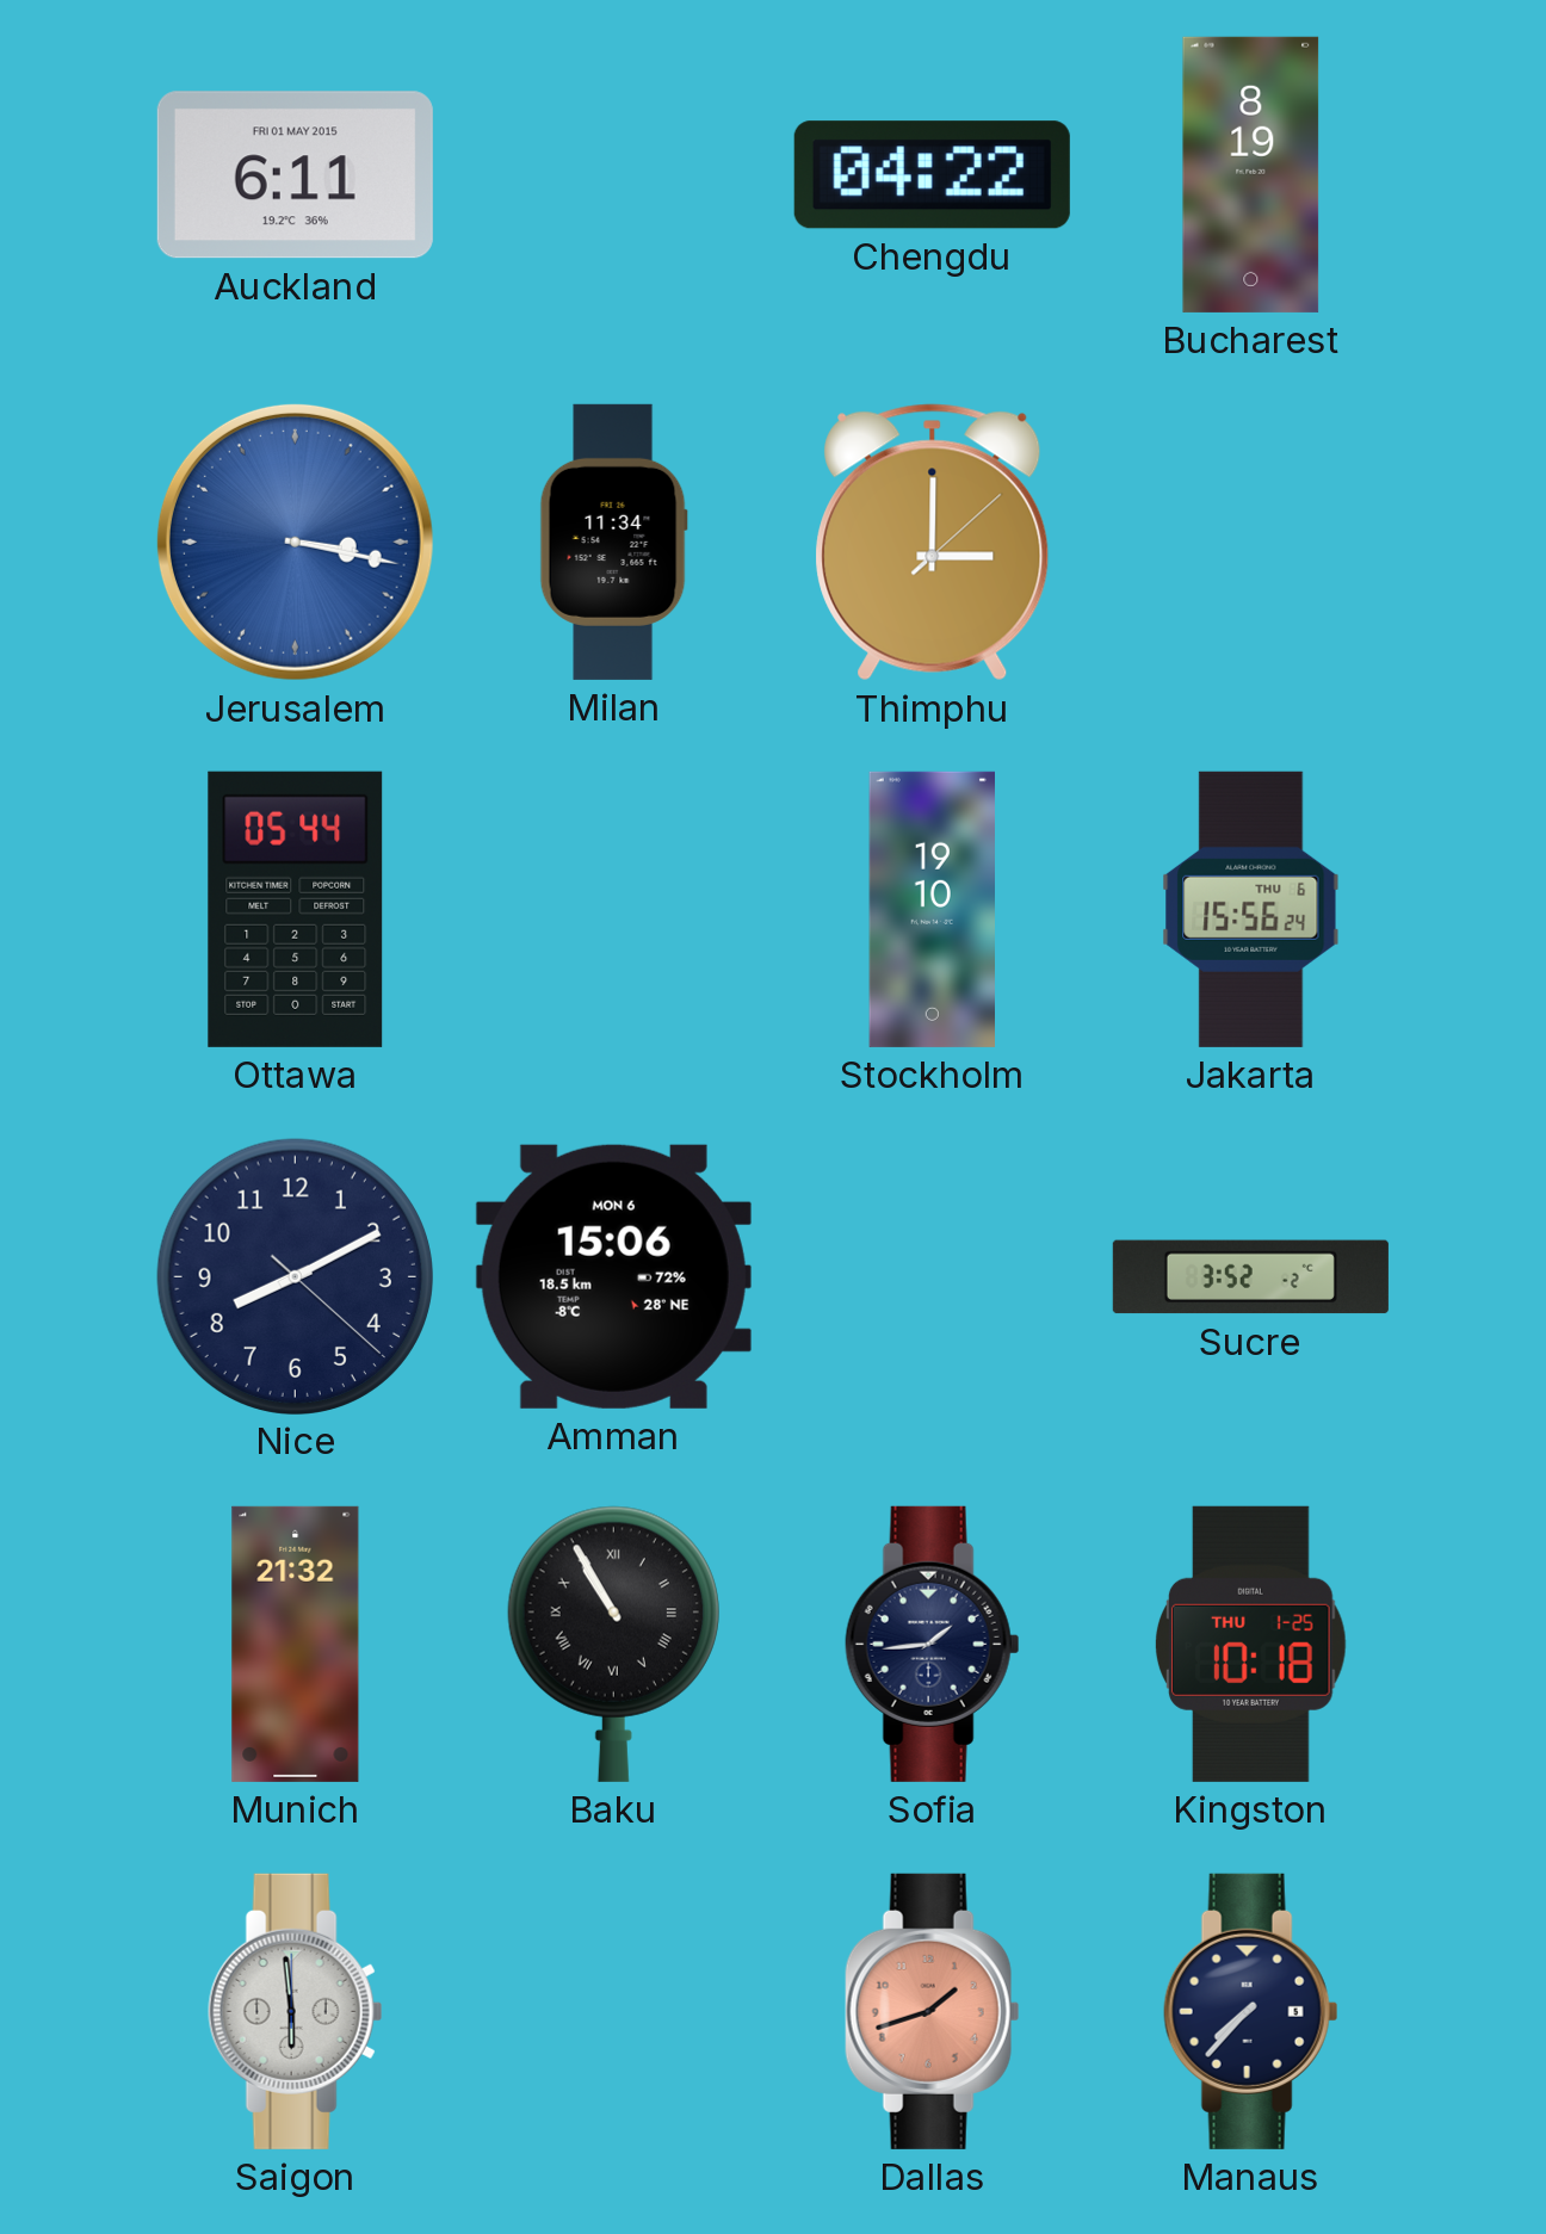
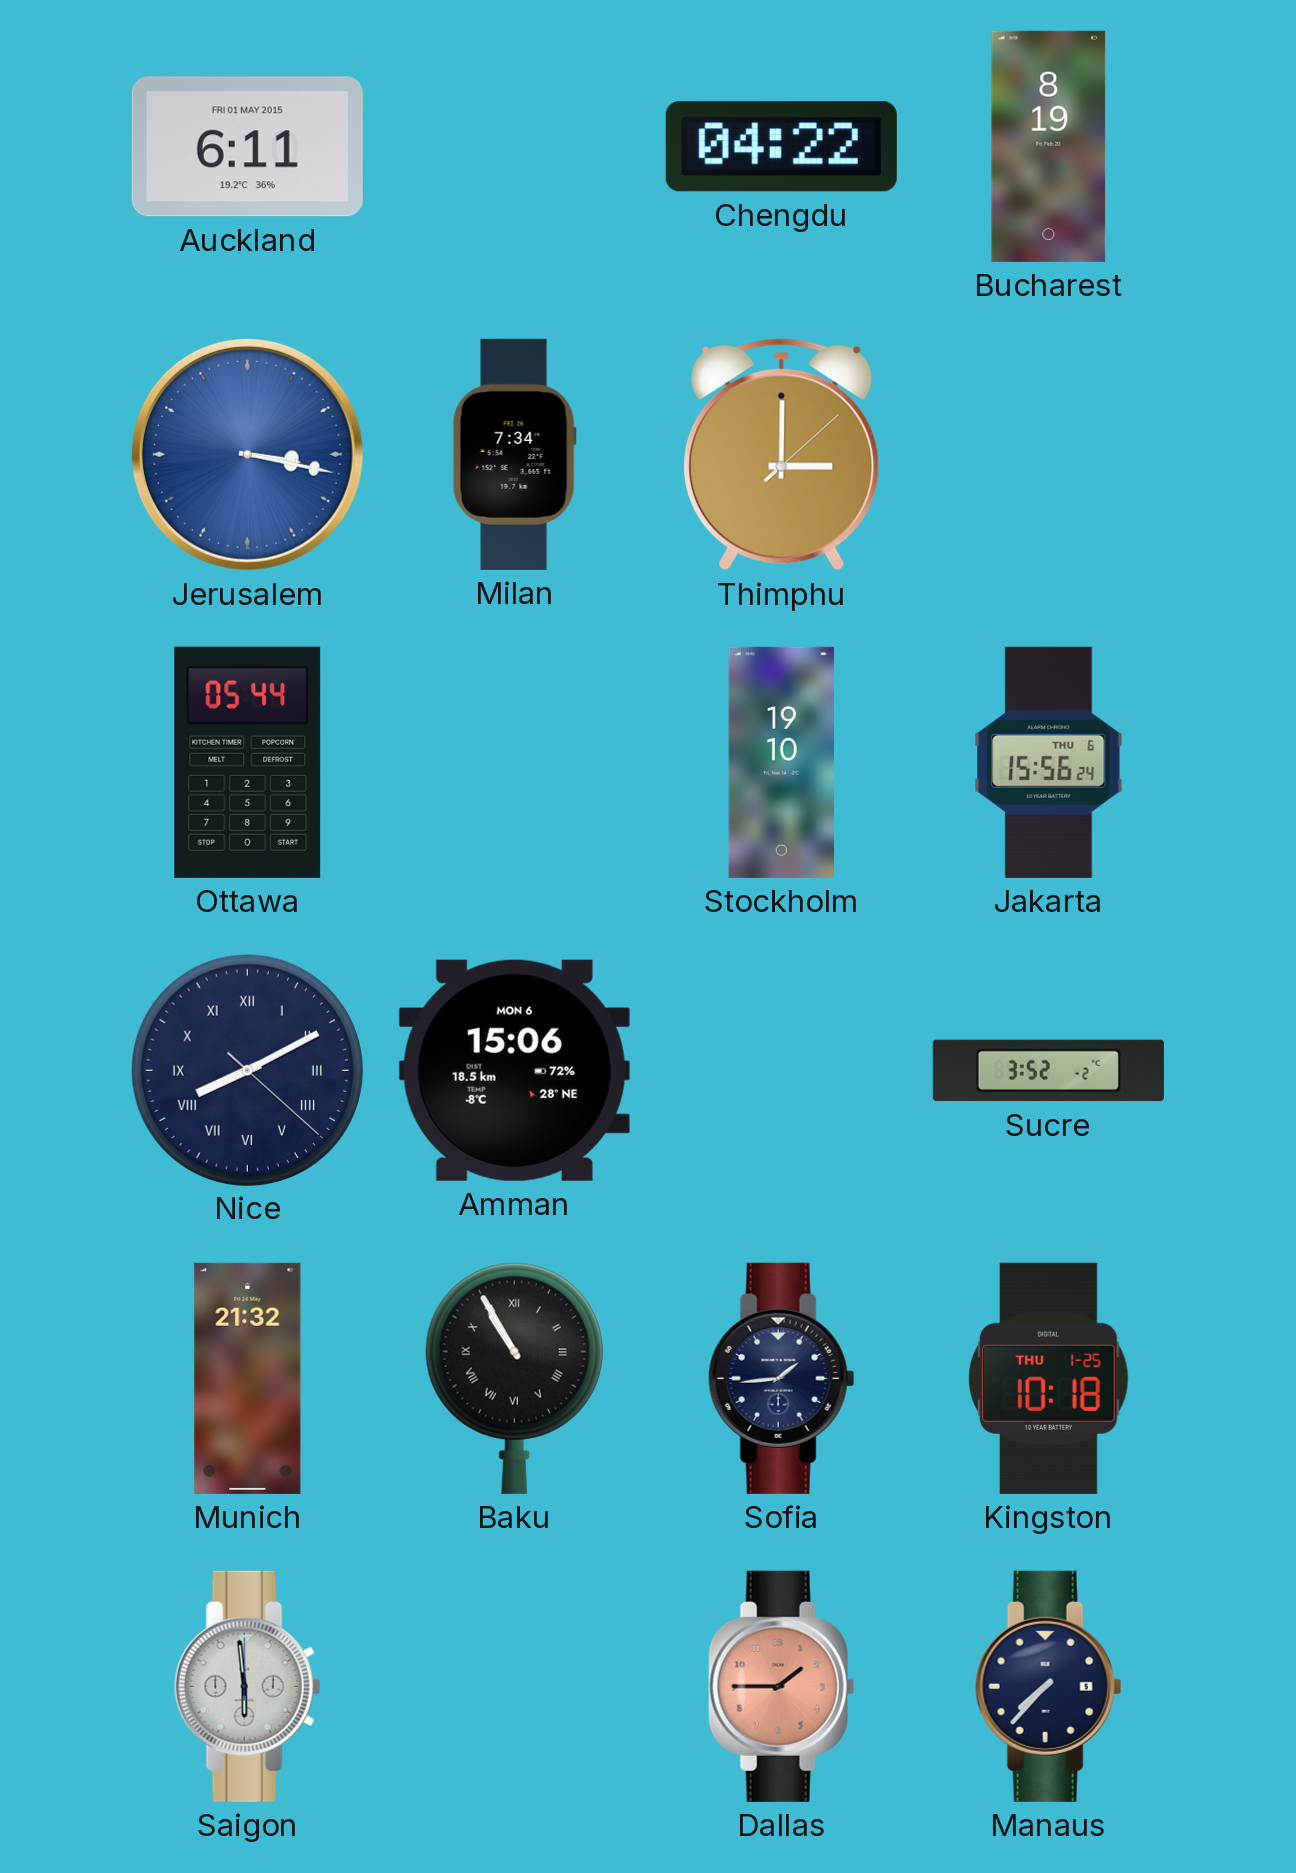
Milan: 11:34 -> 7:34 (514, 454)
Nice numerals: Arabic -> Roman (247, 1070)
Dallas: 1:42 -> 1:45 (782, 1686)
